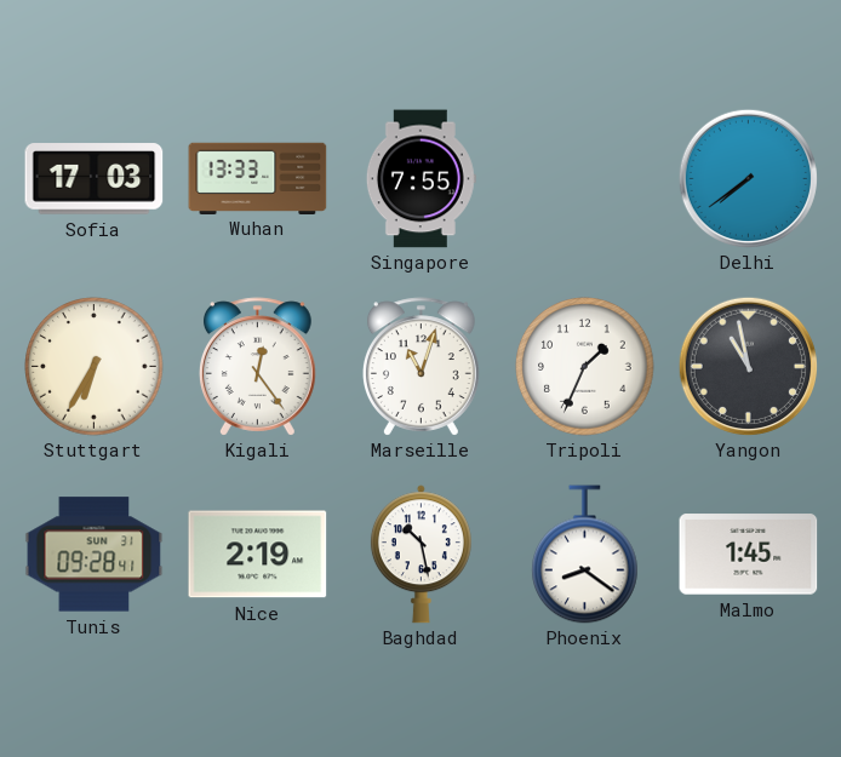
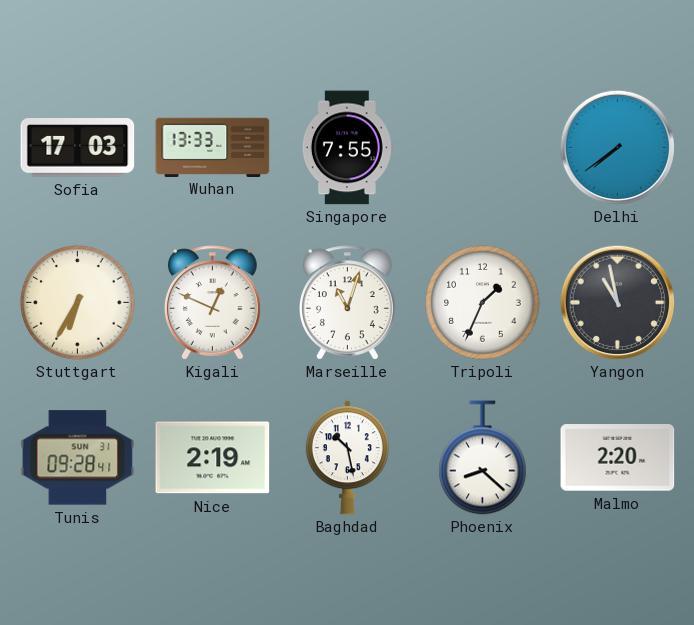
Kigali: 12:24 -> 12:49 (212, 303)
Phoenix: 8:21 -> 8:22 (483, 458)
Malmo: 1:45 -> 2:20 (618, 458)
